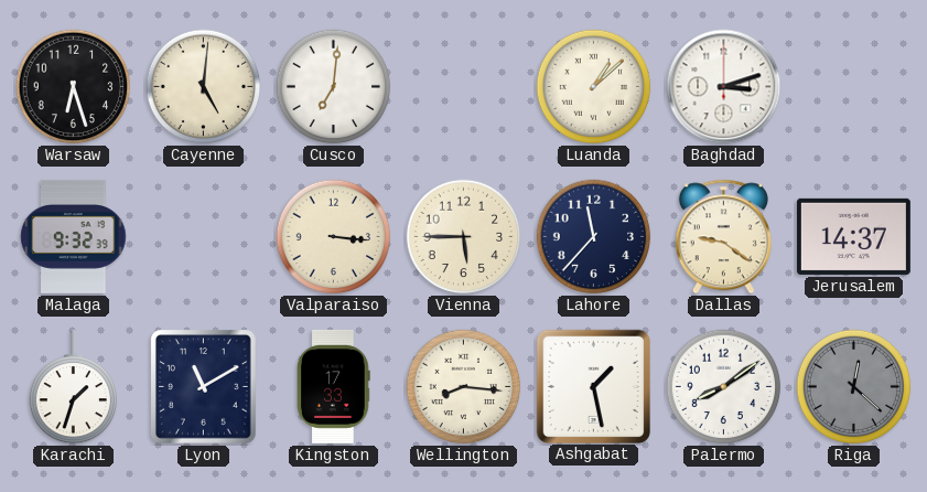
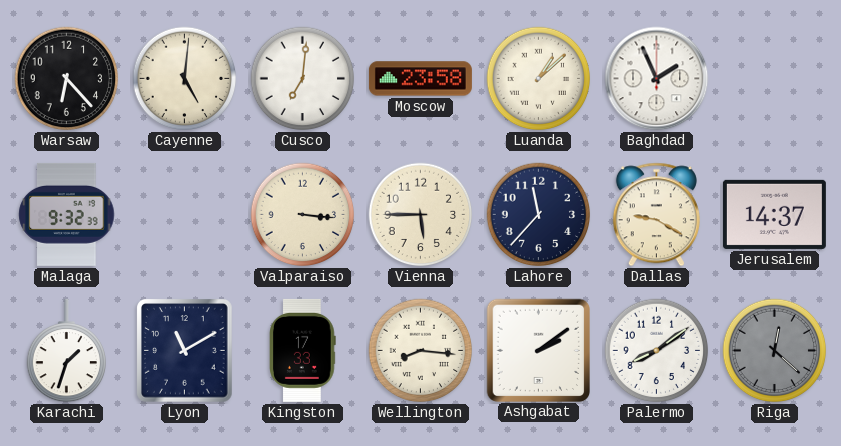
Warsaw: 6:27 -> 6:23 (67, 79)
Moscow: none -> 23:58 (420, 79)
Baghdad: 3:12 -> 1:56 (657, 79)
Dallas: 9:21 -> 9:20 (656, 215)
Ashgabat: 1:28 -> 2:09 (538, 350)
